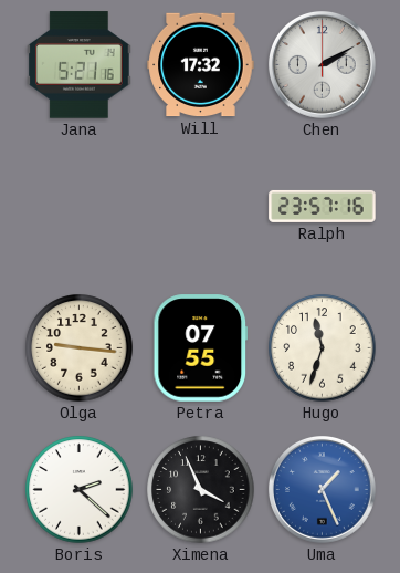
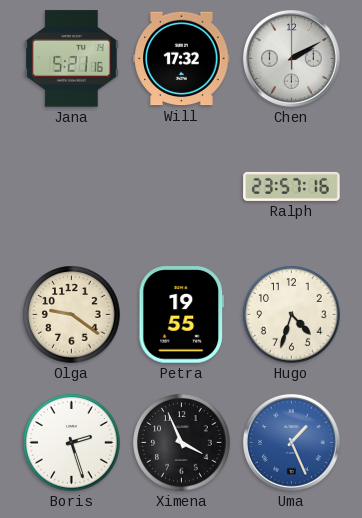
Olga: 9:16 -> 9:21 (72, 315)
Petra: 07:55 -> 19:55 (181, 315)
Hugo: 11:33 -> 4:33 (292, 315)
Boris: 2:22 -> 2:27 (72, 443)
